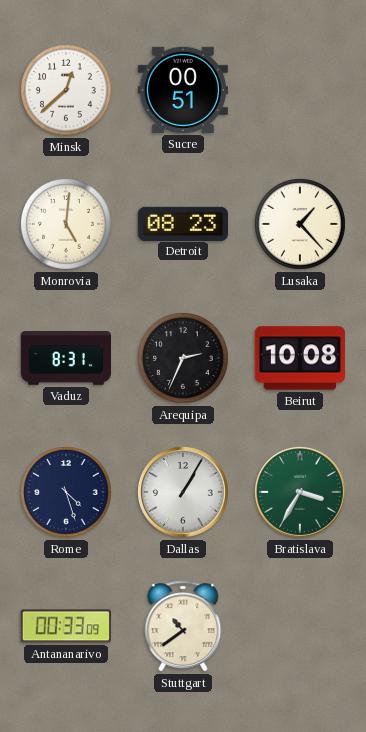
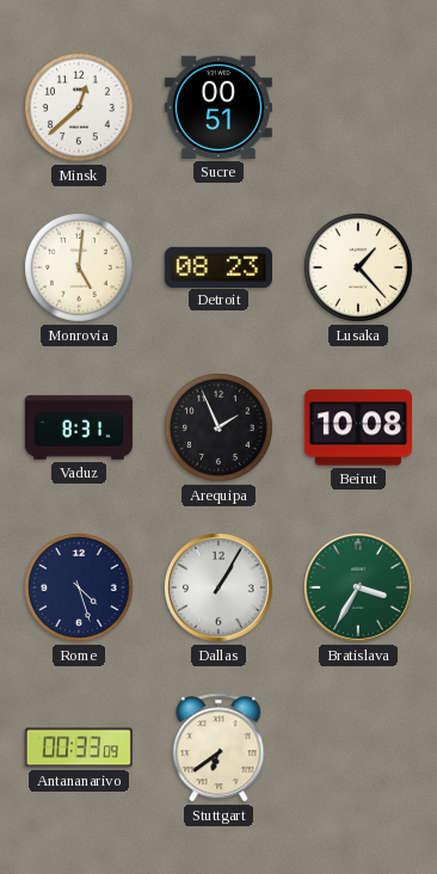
Arequipa: 2:34 -> 1:56 (220, 429)
Stuttgart: 10:39 -> 6:39 (219, 747)
